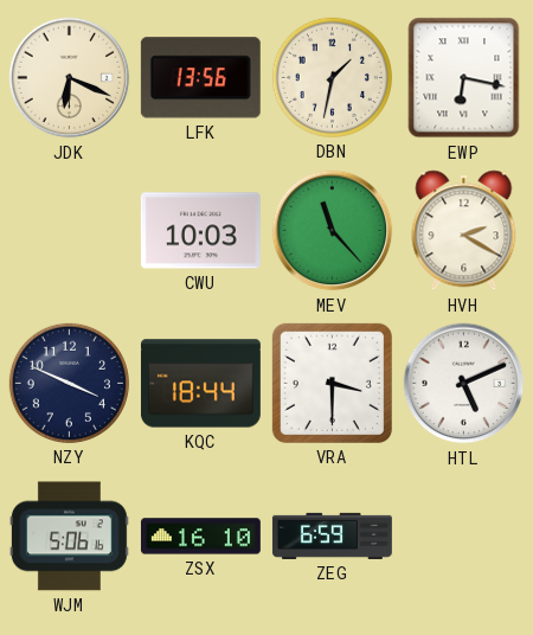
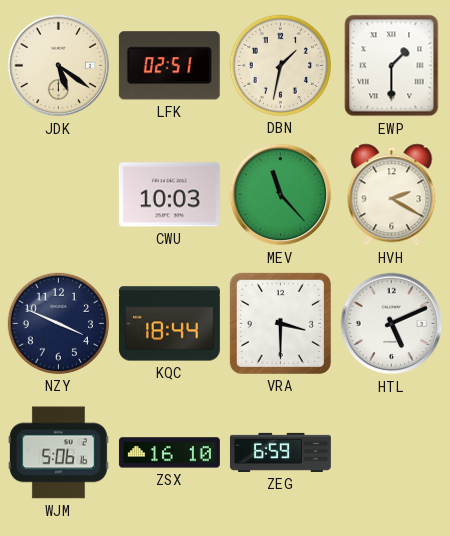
JDK: 6:19 -> 5:21 (59, 66)
LFK: 13:56 -> 02:51 (169, 66)
EWP: 6:17 -> 1:30 (392, 66)
